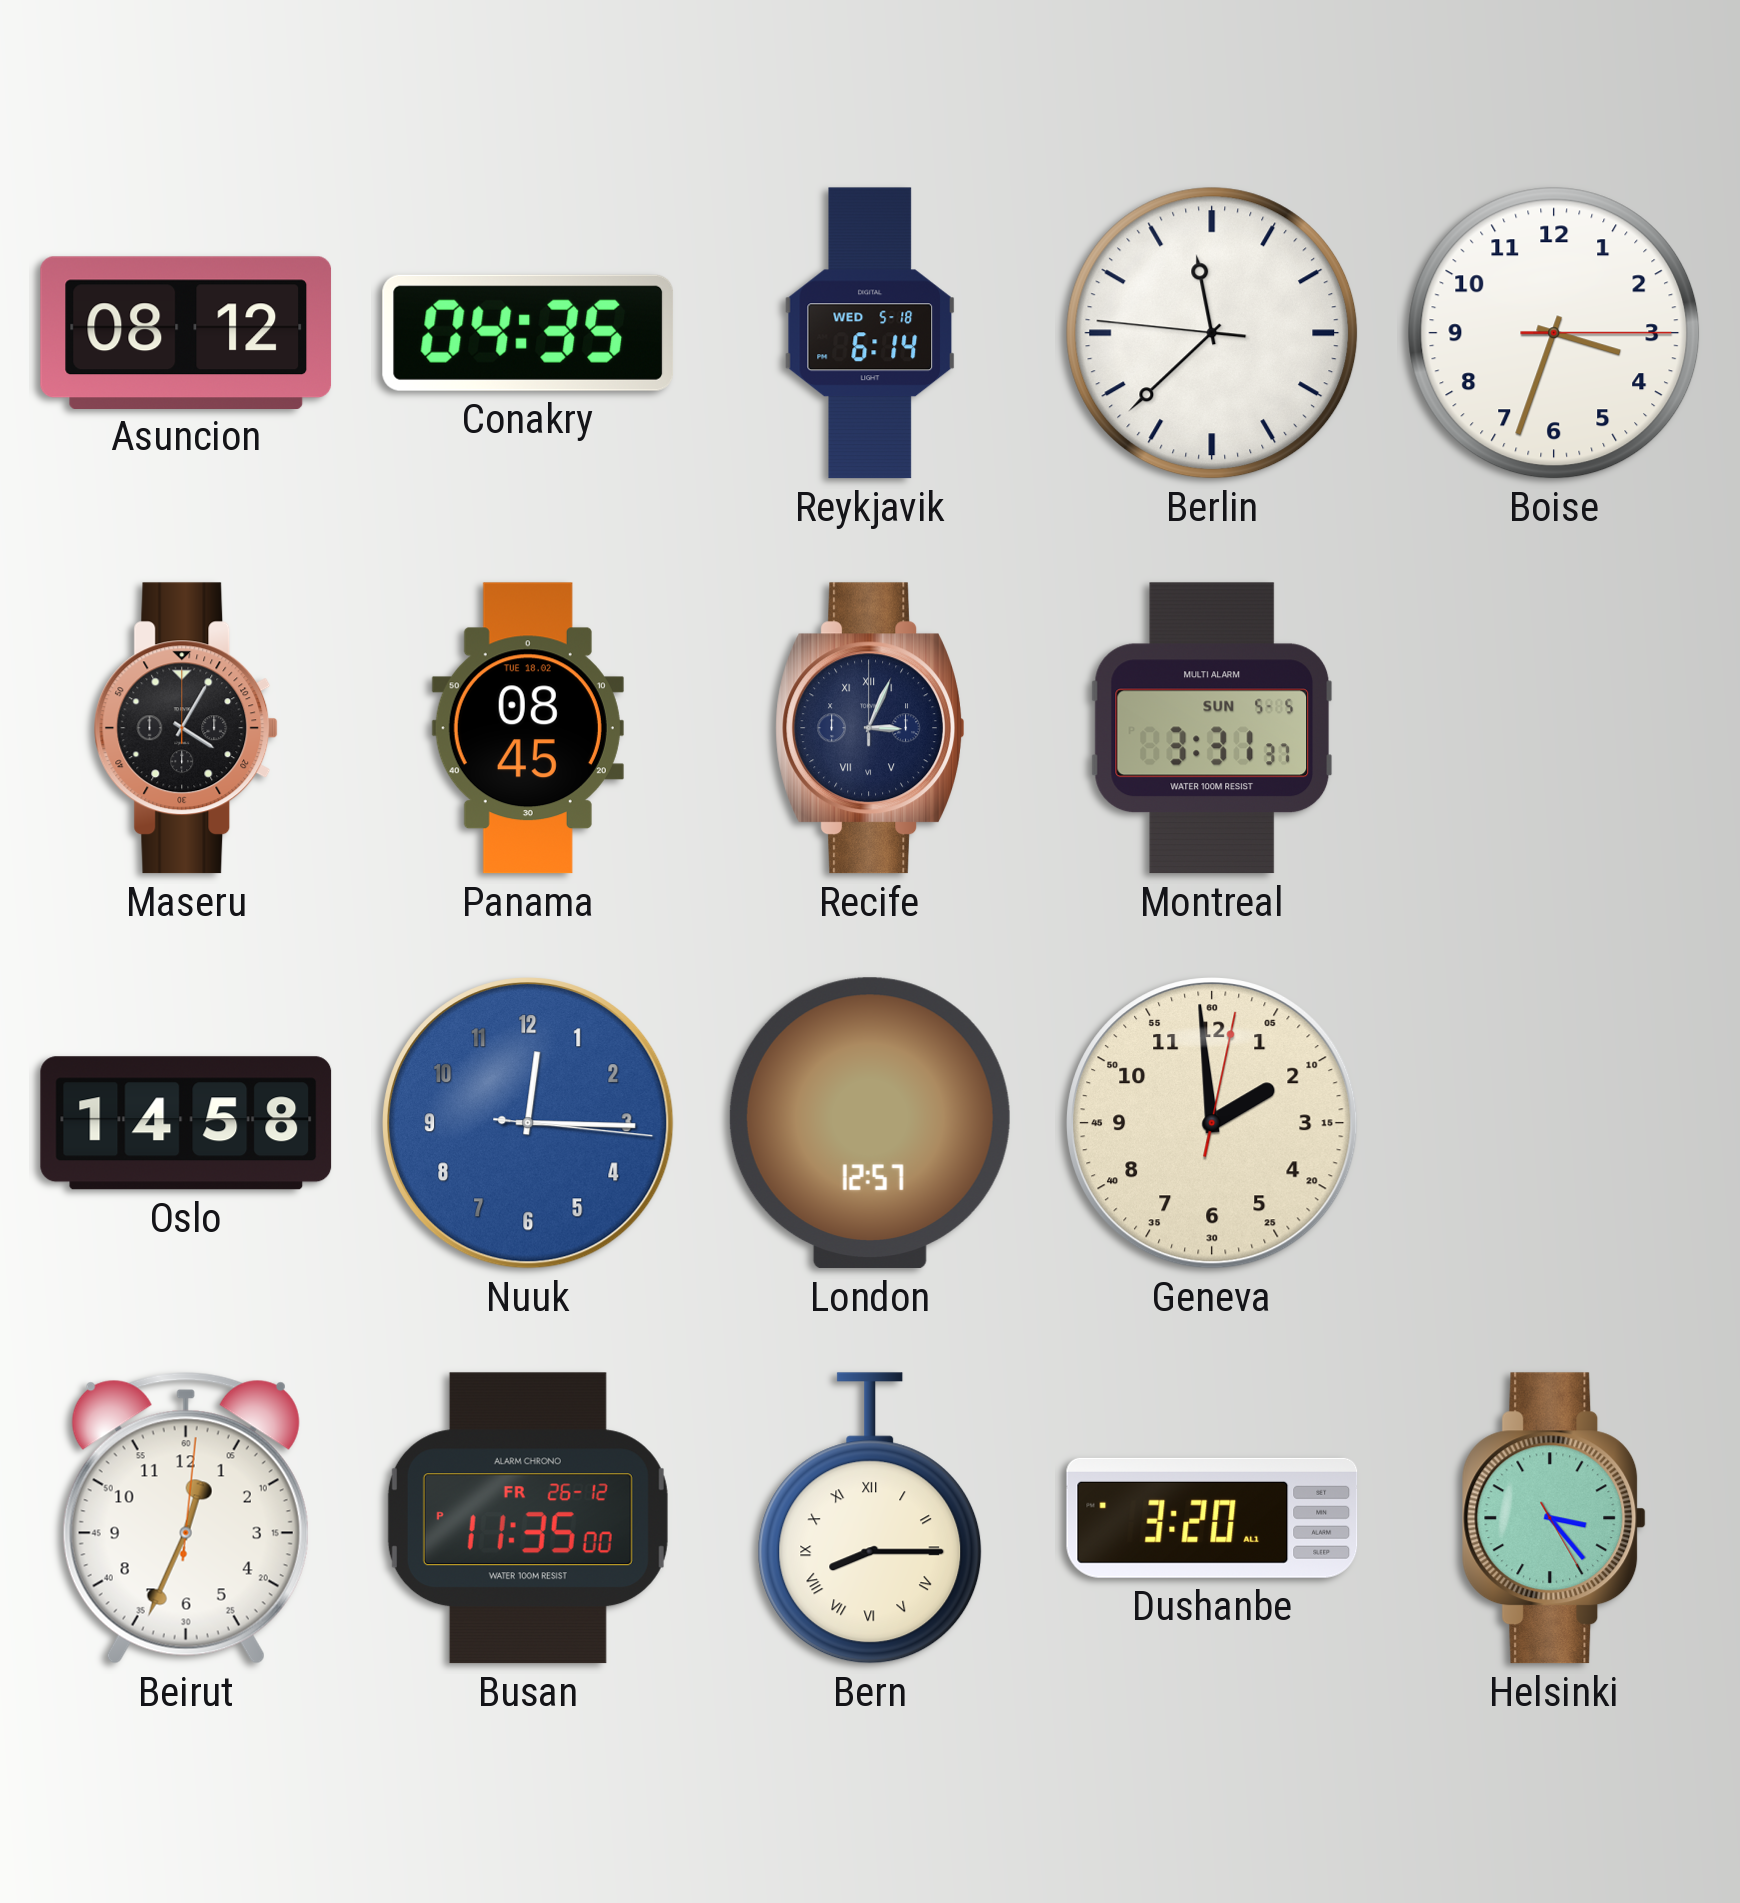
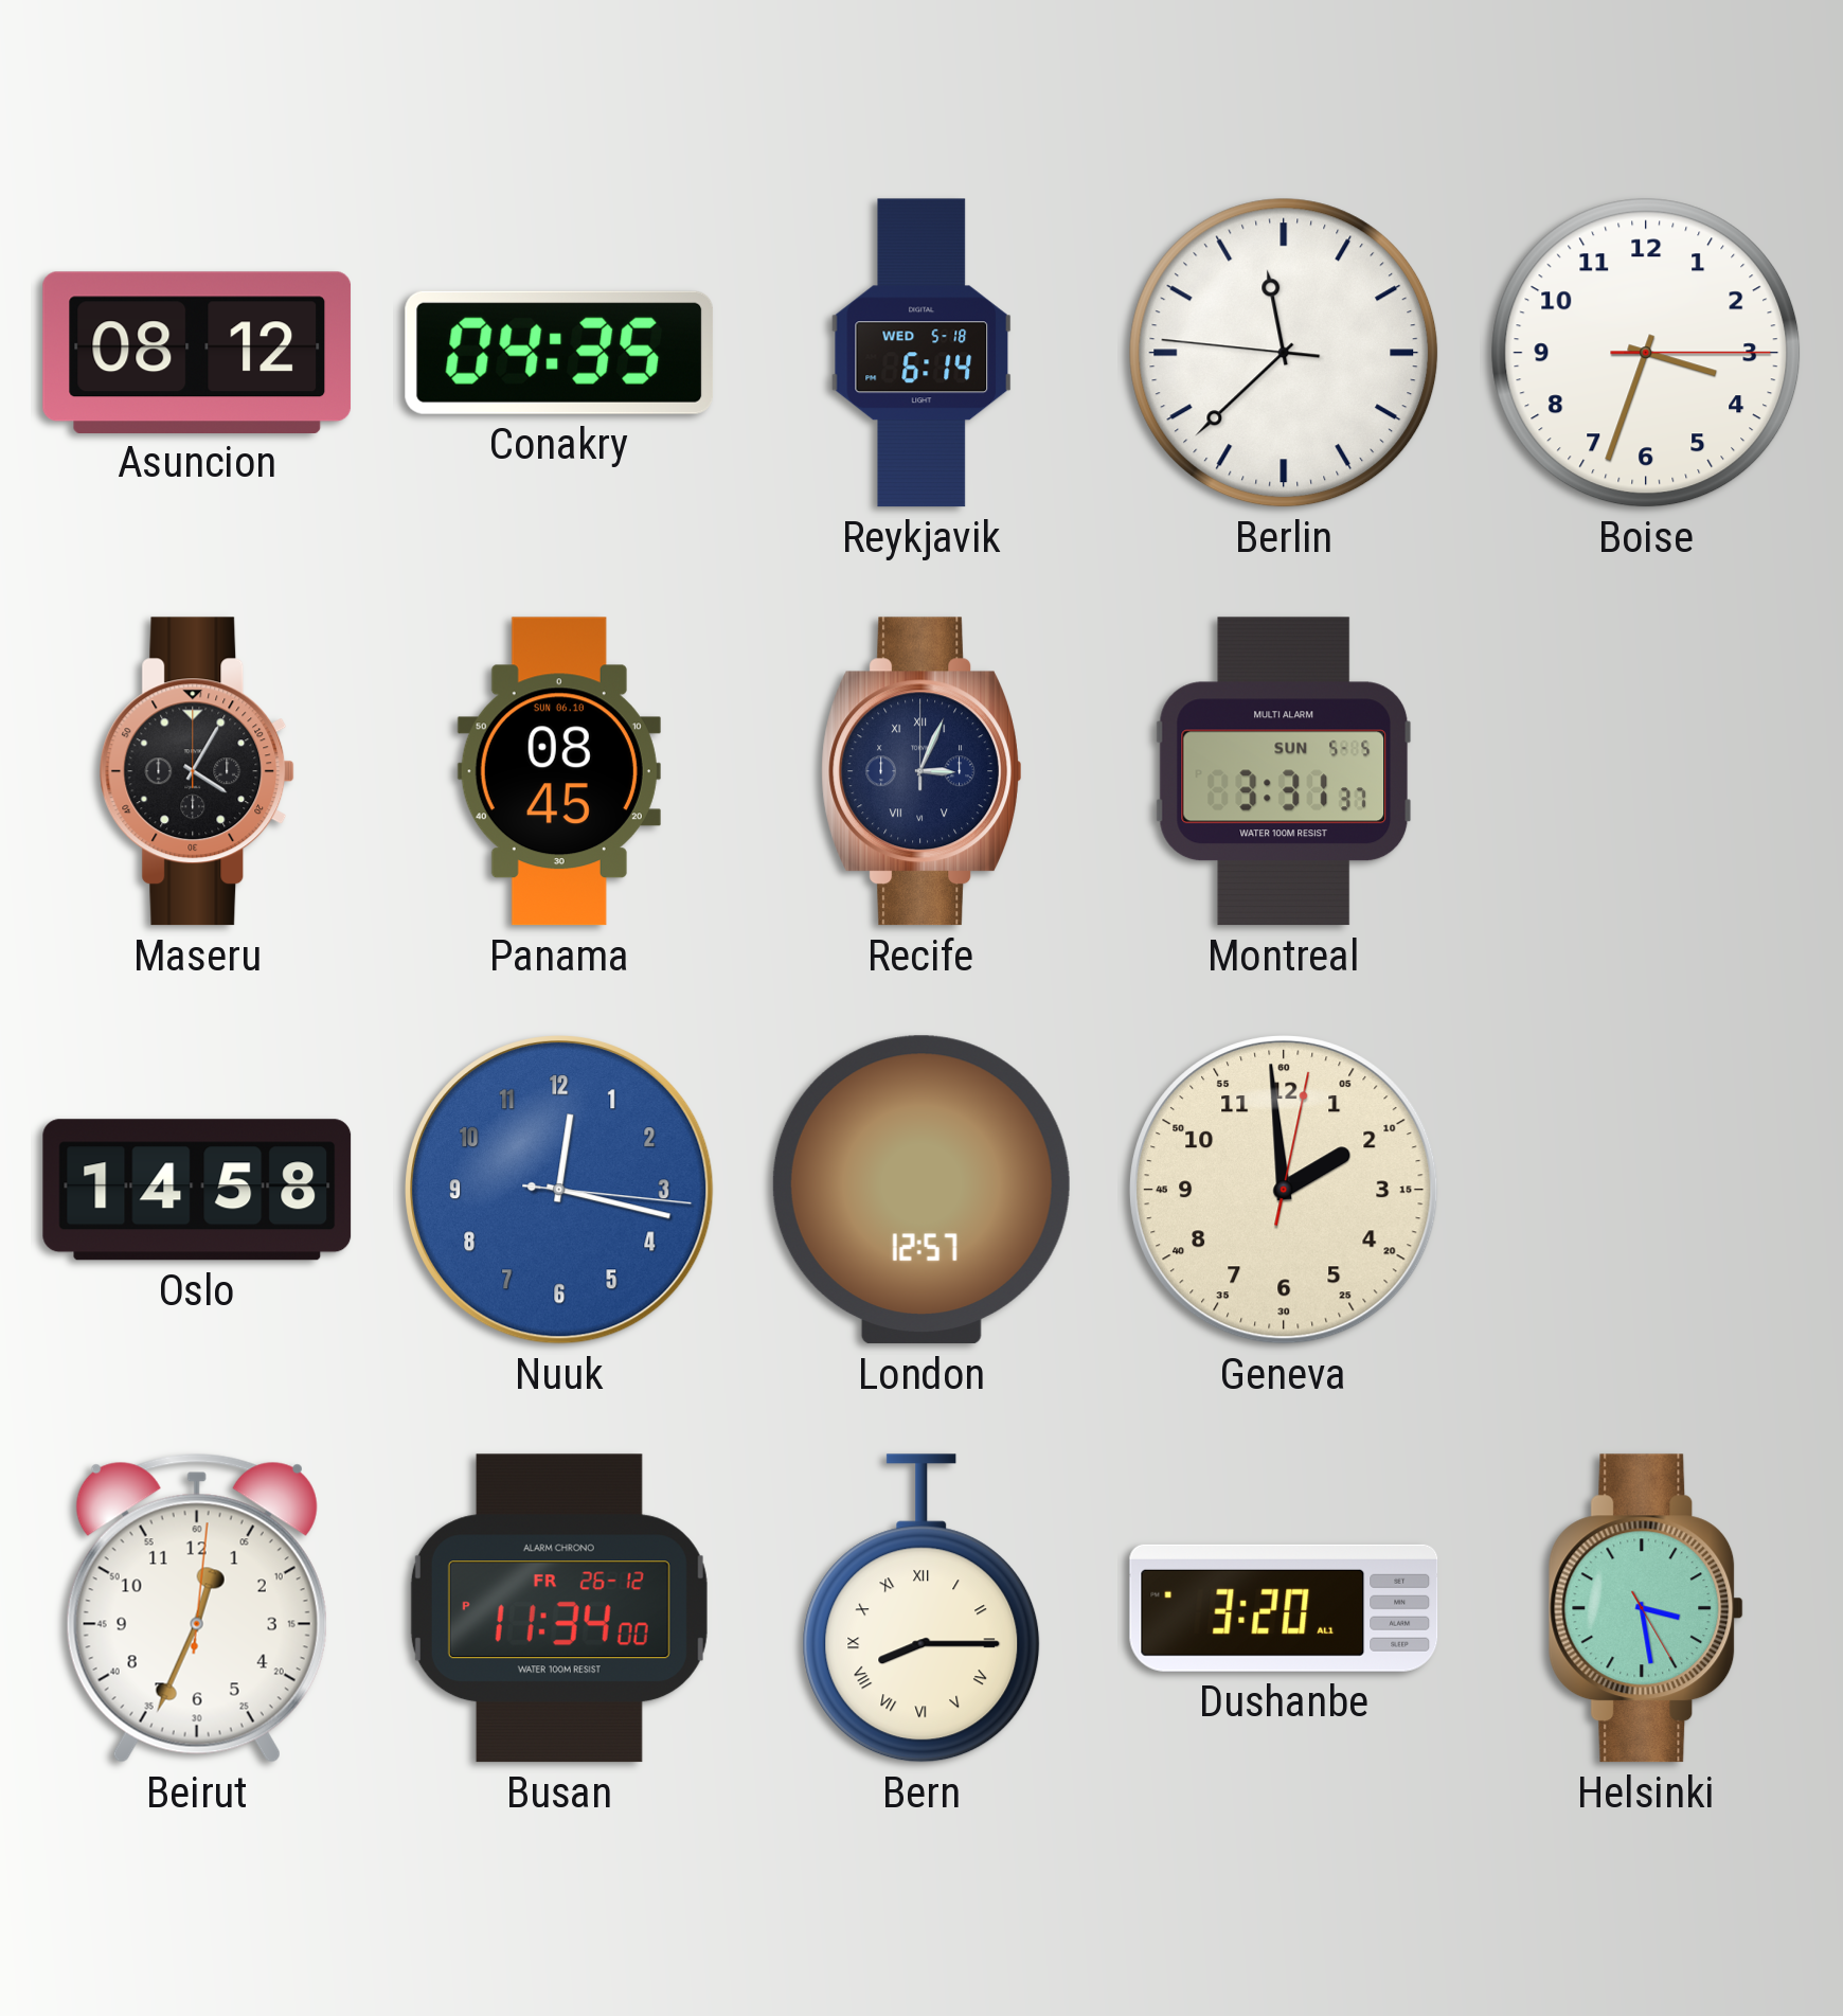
Panama date: TUE 18.02 -> SUN 06.10 (559, 771)
Nuuk: 12:15 -> 12:17 (559, 1190)
Busan: 11:35 -> 11:34 (559, 1608)
Helsinki: 3:23 -> 3:28 (1646, 1608)
